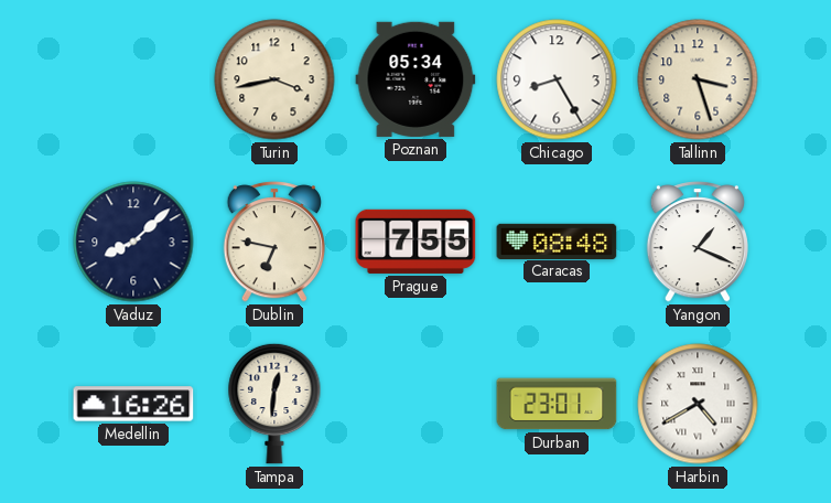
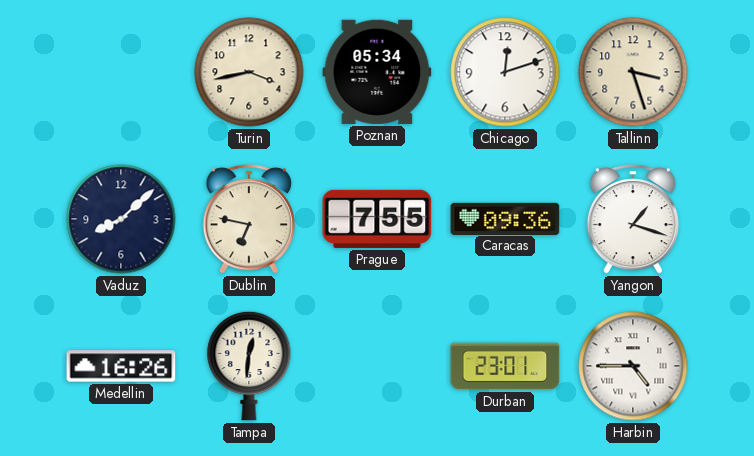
Chicago: 8:25 -> 12:12 (505, 72)
Caracas: 08:48 -> 09:36 (505, 218)
Yangon: 1:19 -> 1:18 (633, 219)
Harbin: 4:40 -> 4:45 (633, 366)
